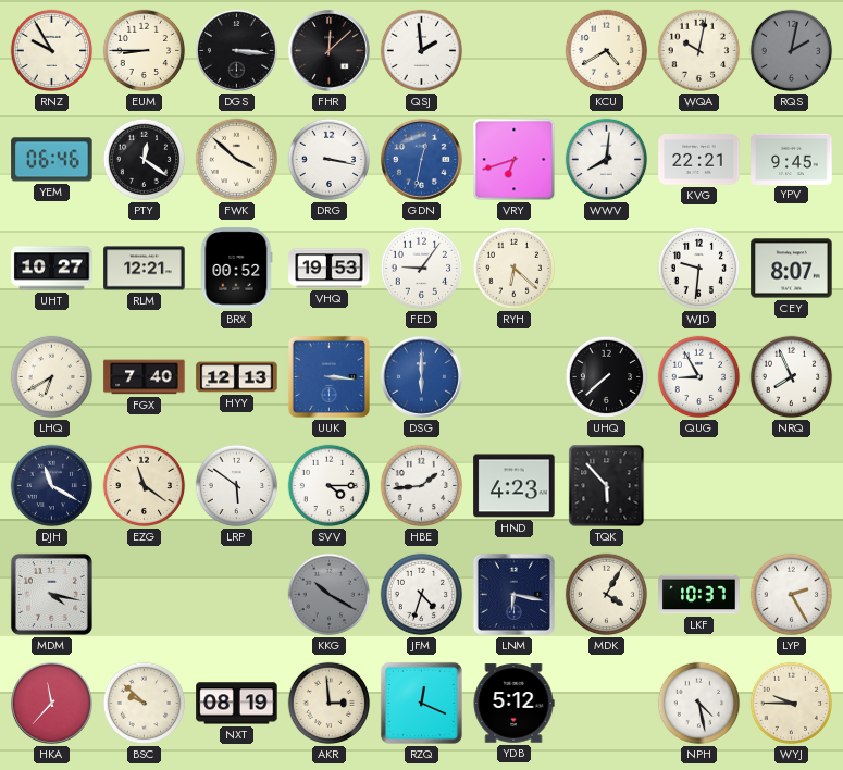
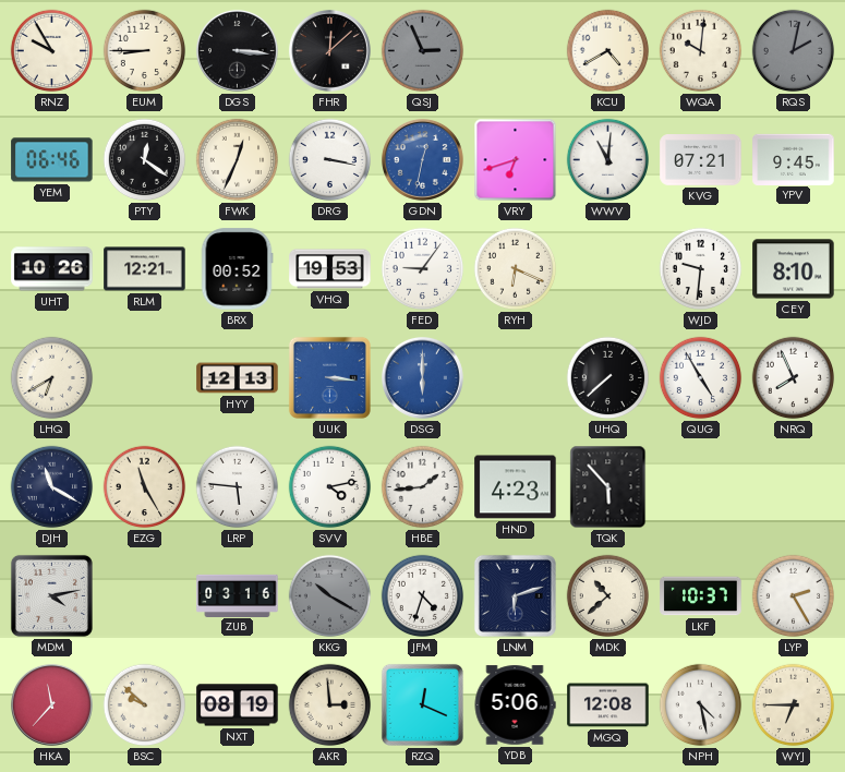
QSJ: 1:59 -> 2:56 (423, 51)
QSJ dial: white -> grey (423, 51)
WQA: 10:02 -> 10:01 (701, 51)
FWK: 3:52 -> 12:34 (238, 160)
WWV: 8:01 -> 11:01 (608, 160)
KVG: 22:21 -> 07:21 (701, 160)
UHT: 10:27 -> 10:26 (52, 269)
RYH: 6:22 -> 6:19 (516, 269)
CEY: 8:07 -> 8:10 (794, 269)
FGX: 7:40 -> none (145, 377)
QUG: 8:55 -> 4:55 (701, 378)
EZG: 11:21 -> 11:25 (145, 487)
LRP: 5:51 -> 5:46 (238, 487)
SVV: 4:15 -> 4:13 (330, 487)
MDM: 4:17 -> 4:13 (51, 595)
ZUB: none -> 03:16 (238, 595)
LNM: 6:17 -> 6:12 (515, 595)
MDK: 4:05 -> 10:38 (608, 596)
YDB: 5:12 -> 5:06 (515, 705)
MGQ: none -> 12:08 (608, 705)
WYJ: 9:45 -> 6:45 (794, 705)
